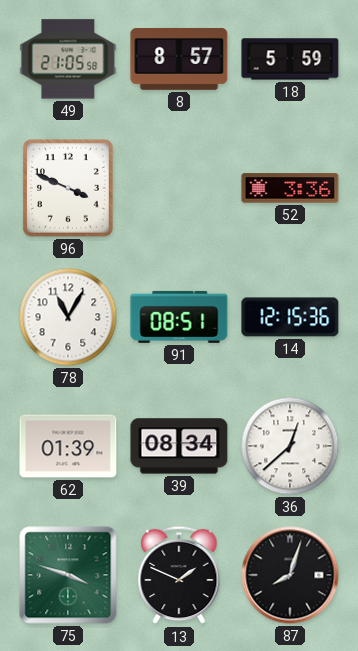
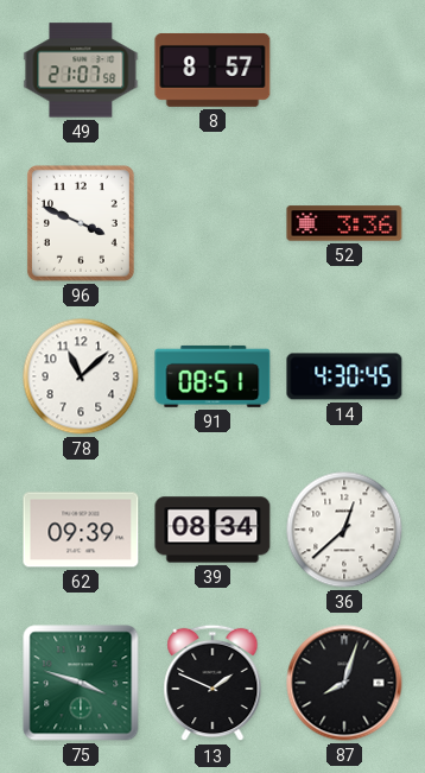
49: 21:05 -> 21:07 (81, 70)
18: 5:59 -> none (290, 59)
78: 11:05 -> 11:08 (81, 376)
14: 12:15 -> 4:30 (344, 376)
62: 01:39 -> 09:39 (81, 530)
